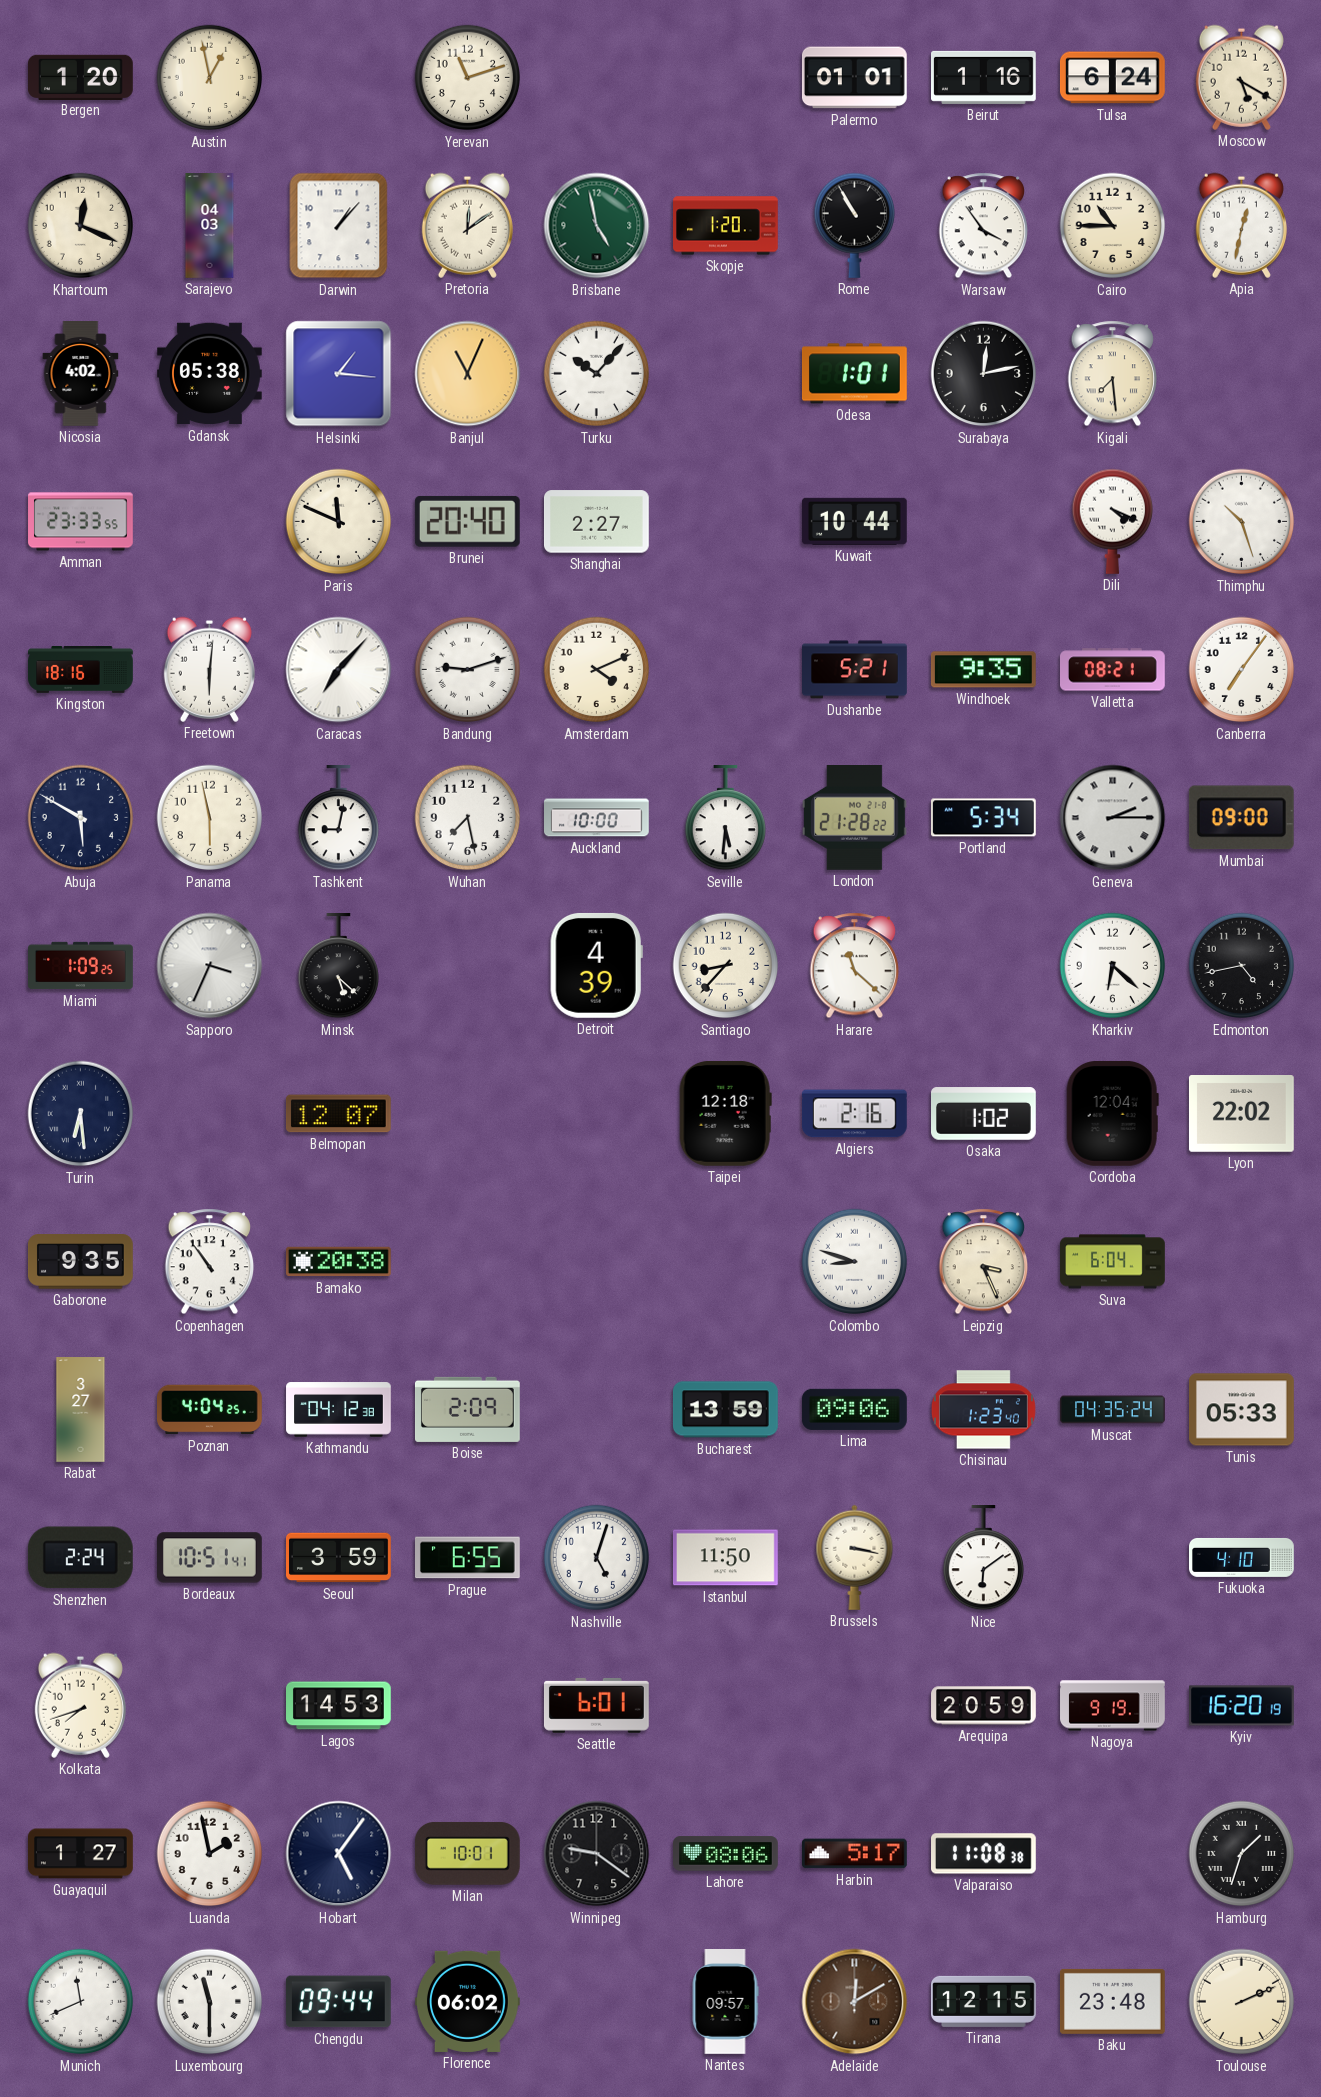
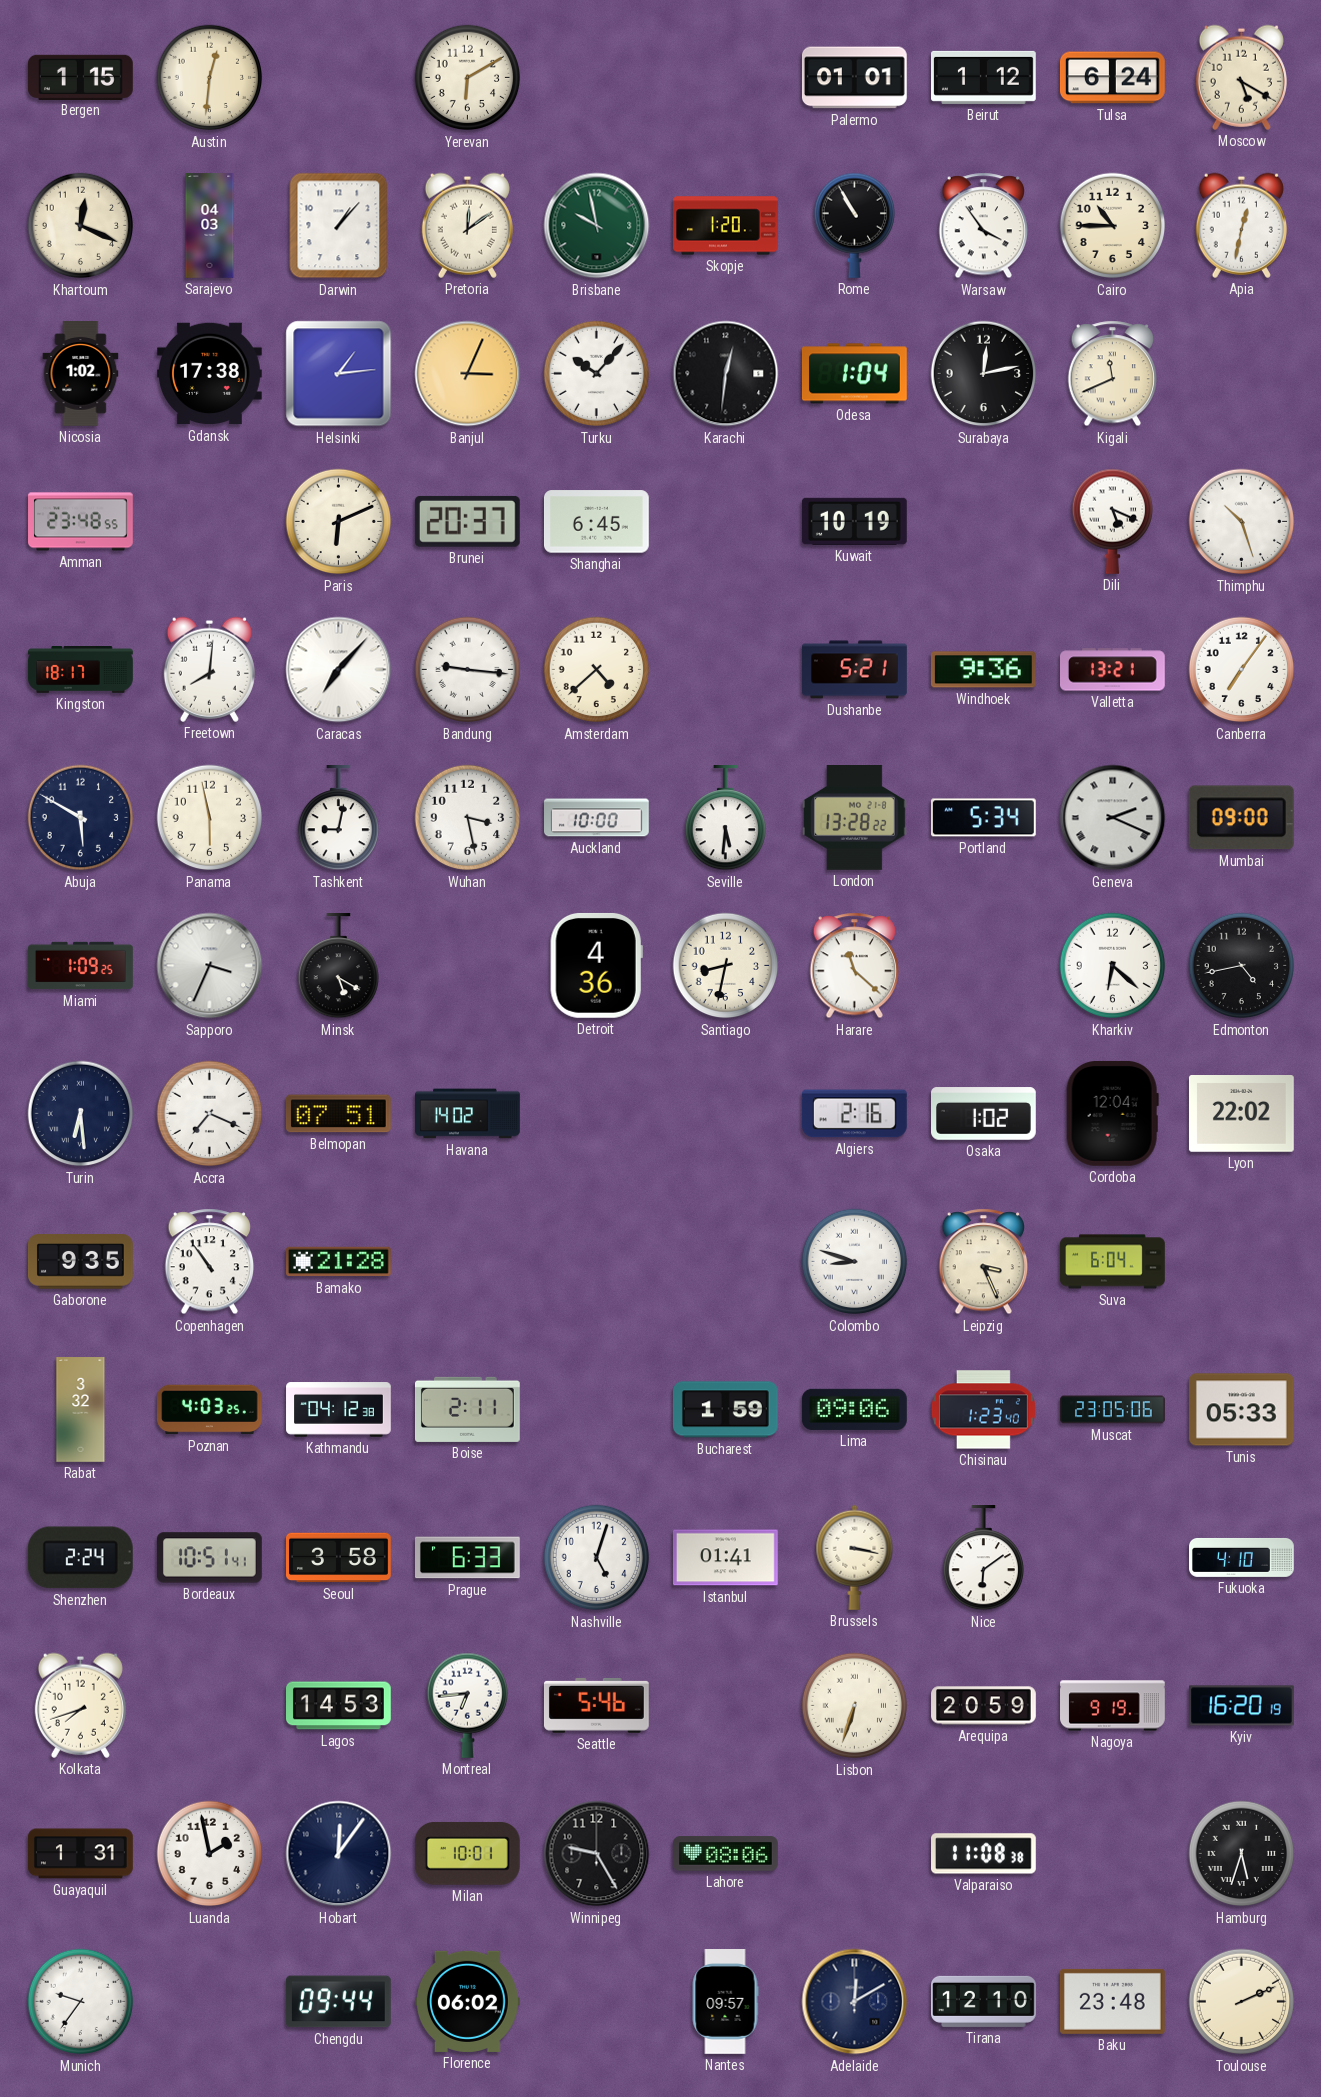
Bergen: 1:20 -> 1:15 (81, 77)
Austin: 12:58 -> 12:31 (210, 78)
Yerevan: 11:12 -> 6:10 (468, 78)
Beirut: 1:16 -> 1:12 (984, 77)
Brisbane: 4:58 -> 9:58 (597, 226)
Nicosia: 4:02 -> 1:02 (81, 374)
Gdansk: 05:38 -> 17:38 (210, 374)
Helsinki: 1:16 -> 1:14 (339, 374)
Banjul: 11:04 -> 3:04 (468, 374)
Karachi: none -> 12:31 (726, 374)
Odesa: 1:01 -> 1:04 (855, 374)
Kigali: 7:29 -> 11:41 (1113, 374)
Amman: 23:33 -> 23:48 (81, 522)
Paris: 11:49 -> 6:11 (339, 522)
Brunei: 20:40 -> 20:37 (467, 521)
Shanghai: 2:27 -> 6:45 (597, 522)
Kuwait: 10:44 -> 10:19 (854, 521)
Dili: 4:19 -> 5:19 (1112, 521)
Kingston: 18:16 -> 18:17 (81, 670)
Freetown: 6:01 -> 8:01 (209, 669)
Bandung: 9:12 -> 9:16 (468, 670)
Amsterdam: 4:11 -> 4:38 (597, 670)
Windhoek: 9:35 -> 9:36 (983, 670)
Valletta: 08:21 -> 13:21 (1113, 670)
Wuhan: 7:28 -> 3:28 (468, 818)
London: 21:28 -> 13:28 (855, 818)
Geneva: 2:15 -> 2:19 (1113, 818)
Minsk: 5:22 -> 5:20 (338, 967)
Detroit: 4:39 -> 4:36 (596, 965)
Santiago: 8:37 -> 8:32 (726, 966)
Accra: none -> 7:19 (210, 1114)
Belmopan: 12:07 -> 07:51 (338, 1114)
Havana: none -> 14:02 (468, 1114)
Taipei: 12:18 -> none (725, 1113)
Bamako: 20:38 -> 21:28 (339, 1262)
Rabat: 3:27 -> 3:32 (81, 1410)
Poznan: 4:04 -> 4:03 (210, 1410)
Boise: 2:09 -> 2:11 (468, 1409)
Bucharest: 13:59 -> 1:59 (725, 1410)
Muscat: 04:35 -> 23:05 (1113, 1410)
Seoul: 3:59 -> 3:58 (339, 1558)
Prague: 6:55 -> 6:33 (468, 1558)
Istanbul: 11:50 -> 01:41 (726, 1558)
Montreal: none -> 6:44 (467, 1705)
Seattle: 6:01 -> 5:46 (597, 1705)
Lisbon: none -> 6:33 (855, 1706)
Guayaquil: 1:27 -> 1:31 (81, 1854)
Hobart: 5:06 -> 12:06 (339, 1854)
Winnipeg: 9:21 -> 9:25 (597, 1854)
Harbin: 5:17 -> none (855, 1854)
Hamburg: 1:33 -> 5:33 (1242, 1854)
Munich: 11:41 -> 9:36 (81, 2002)
Luxembourg: 11:30 -> none (210, 2002)
Adelaide dial: brown -> navy (855, 2002)
Tirana: 12:15 -> 12:10 (984, 2001)
